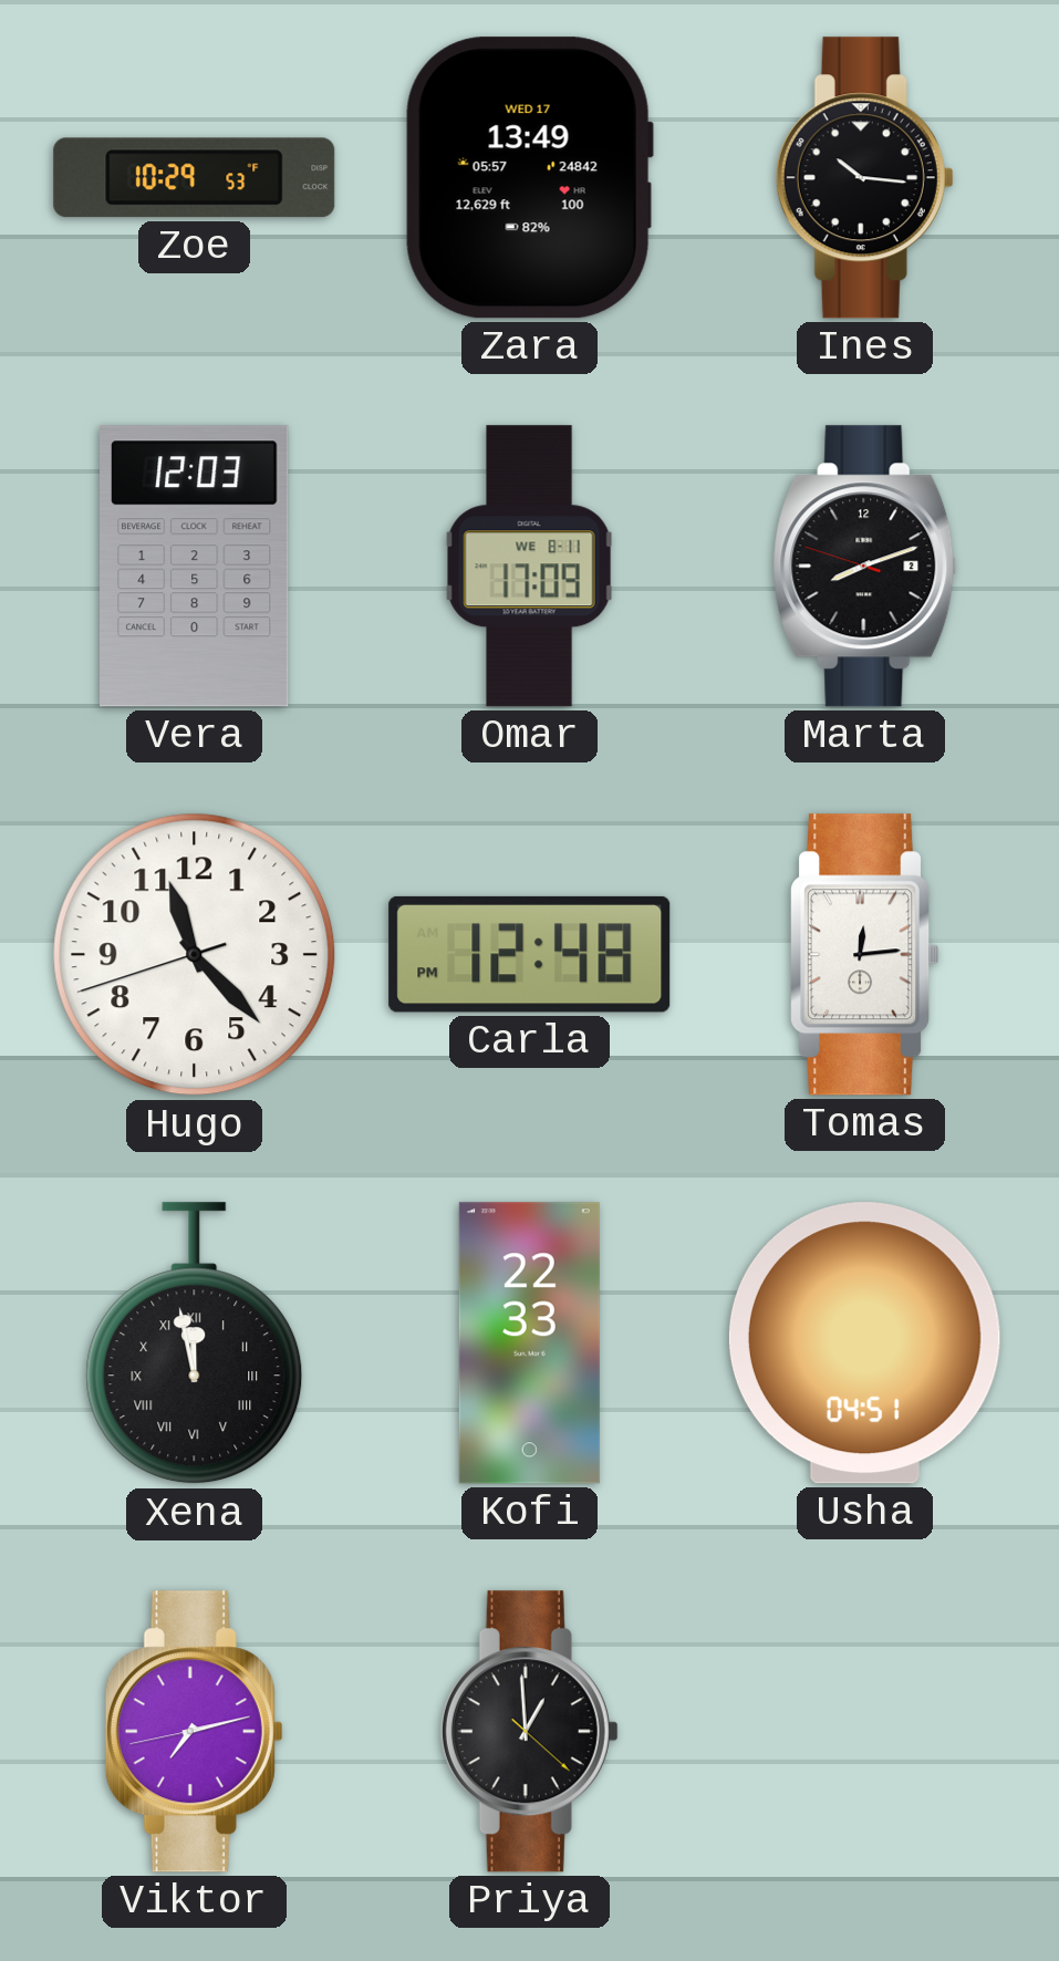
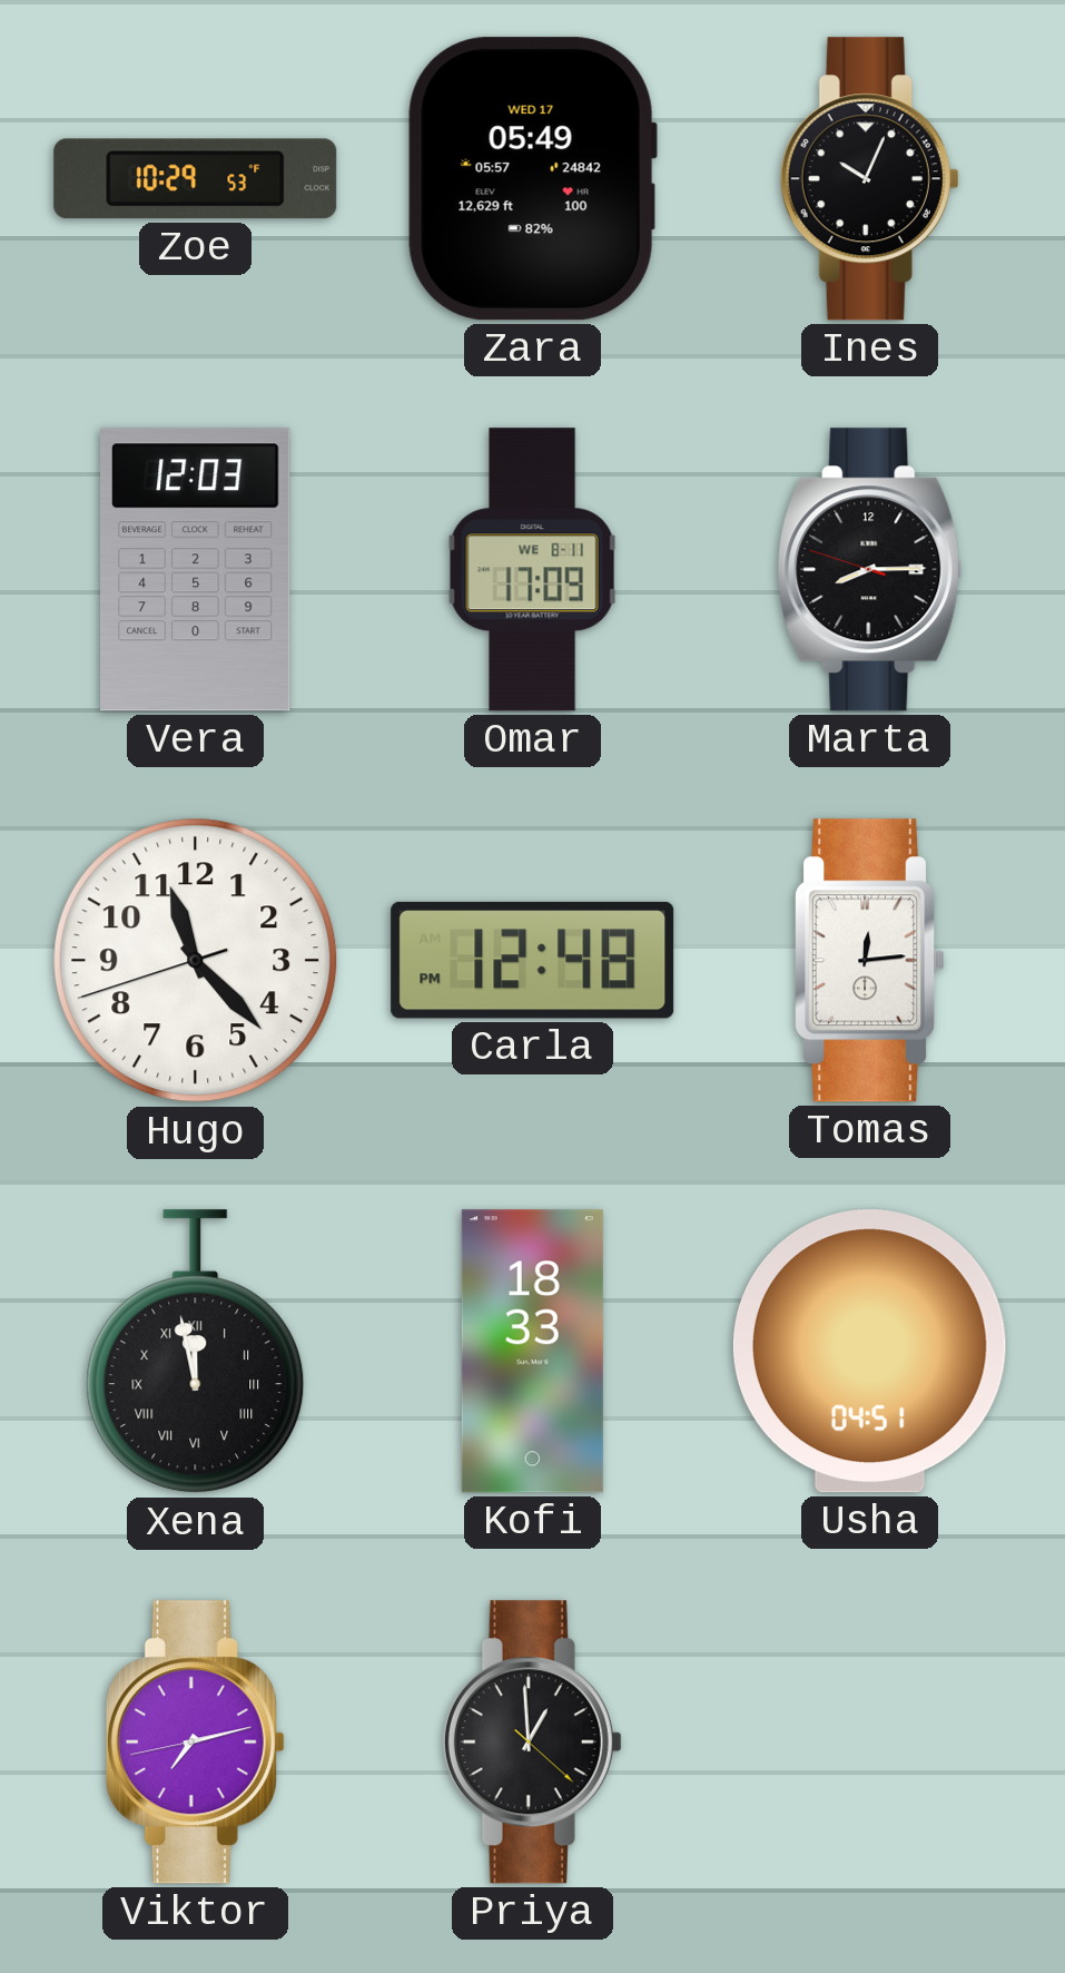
Zara: 13:49 -> 05:49 (532, 179)
Ines: 10:16 -> 10:04 (869, 179)
Marta: 8:11 -> 8:14 (870, 570)
Kofi: 22:33 -> 18:33 (532, 1352)
